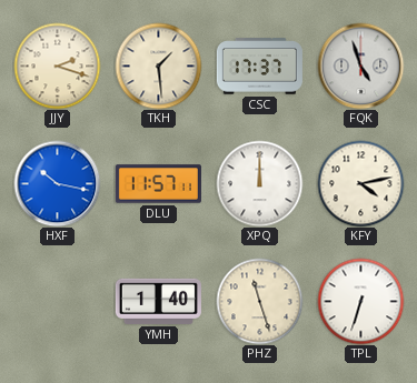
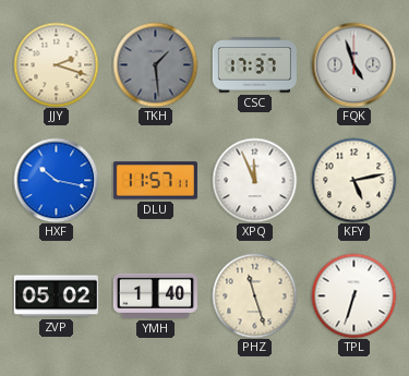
TKH dial: cream -> grey (155, 64)
XPQ: 12:00 -> 11:56 (254, 180)
KFY: 4:13 -> 5:13 (353, 180)
ZVP: none -> 05:02 (56, 296)
